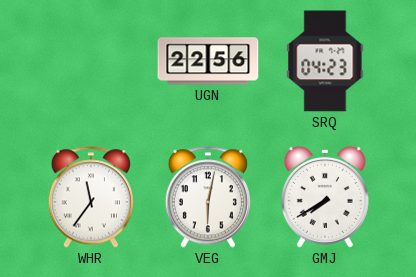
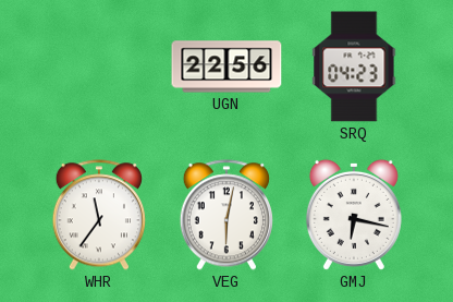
GMJ: 7:40 -> 6:17 (354, 215)
